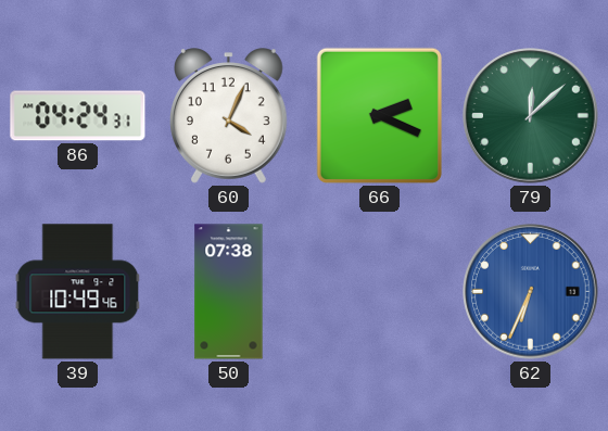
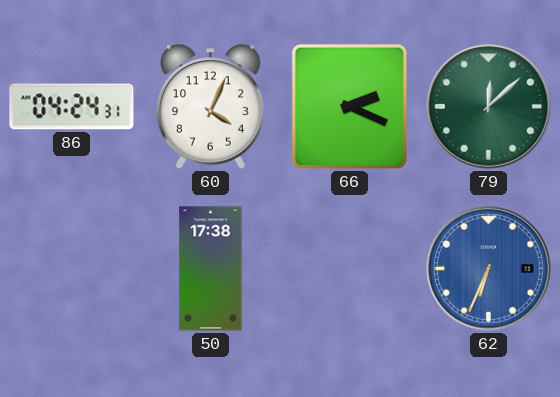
39: 10:49 -> none (78, 292)
50: 07:38 -> 17:38 (211, 269)
